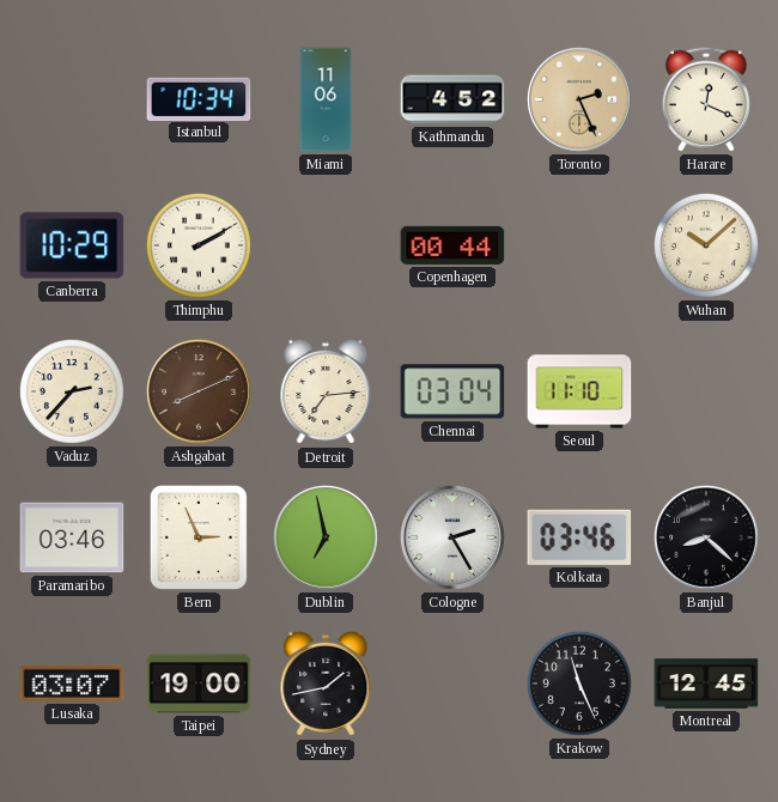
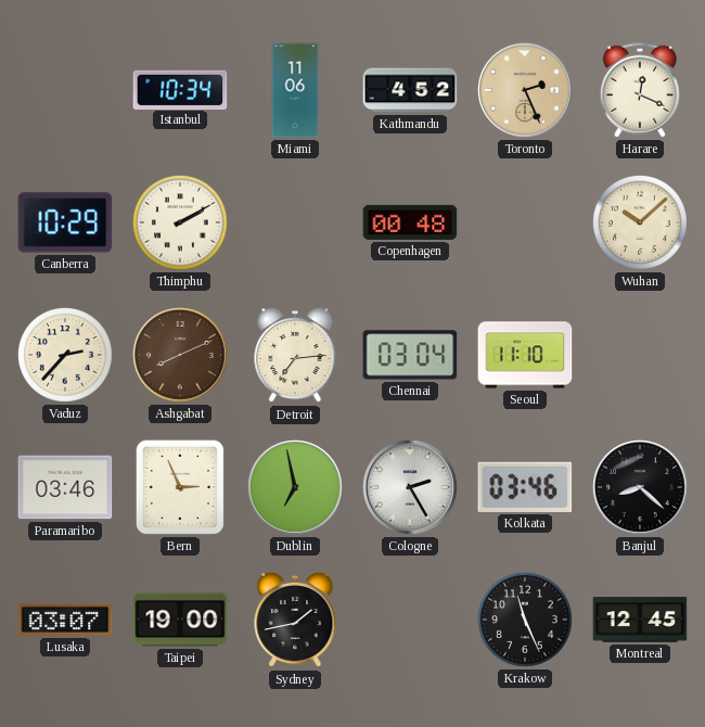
Copenhagen: 00:44 -> 00:48 (410, 222)
